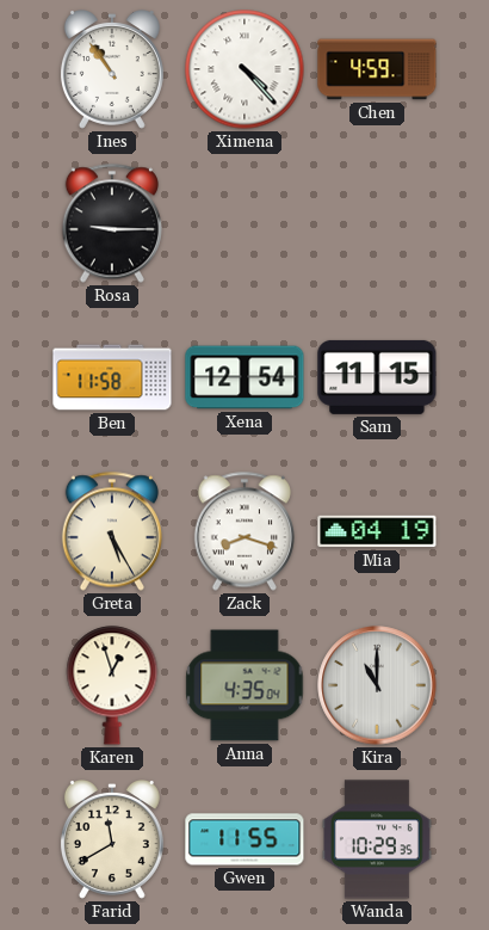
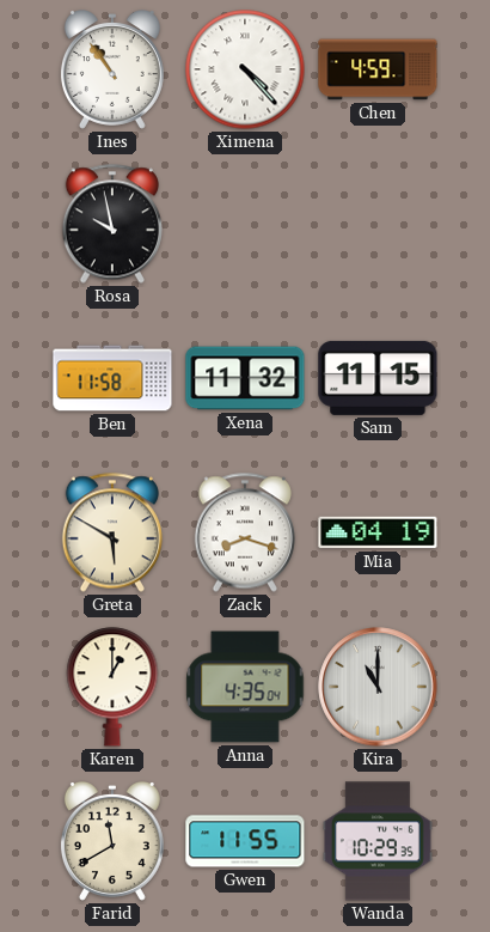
Rosa: 9:15 -> 9:58 (112, 224)
Xena: 12:54 -> 11:32 (245, 378)
Greta: 5:25 -> 5:50 (112, 532)
Karen: 12:57 -> 1:00 (112, 687)
